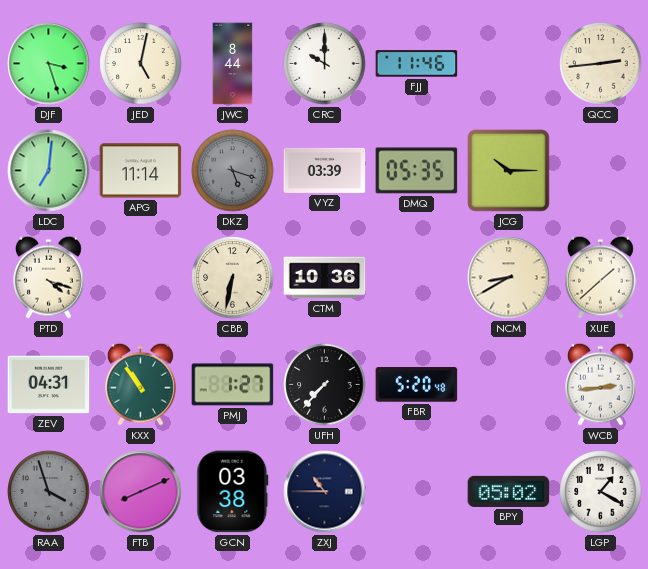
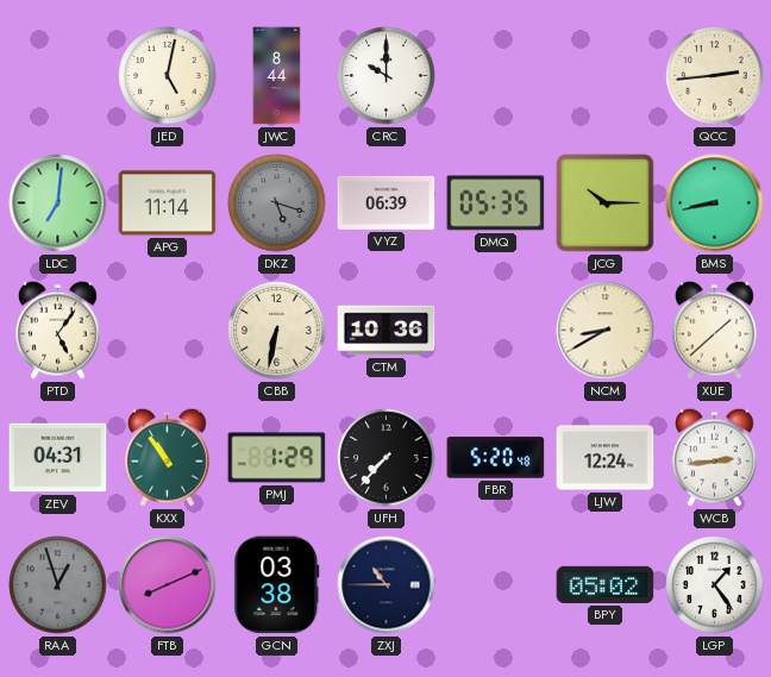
DJF: 3:27 -> none (49, 64)
FJJ: 11:46 -> none (417, 64)
VYZ: 03:39 -> 06:39 (387, 202)
BMS: none -> 8:43 (715, 203)
PTD: 4:18 -> 5:06 (58, 330)
PMJ: 1:27 -> 1:29 (277, 458)
LJW: none -> 12:24 (606, 458)
RAA: 3:57 -> 12:57 (58, 585)
LGP: 1:20 -> 1:24 (715, 585)
